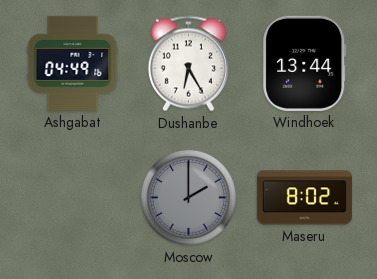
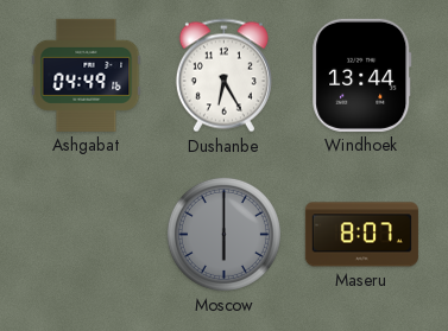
Moscow: 2:00 -> 6:00 (223, 234)
Maseru: 8:02 -> 8:07 (361, 235)
